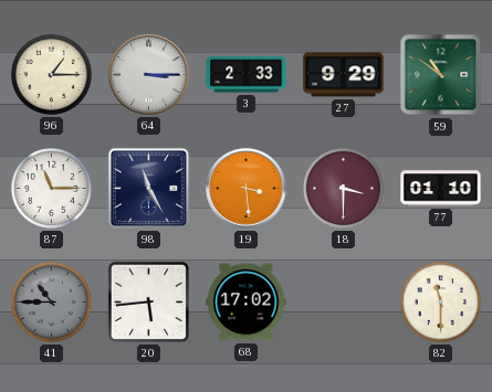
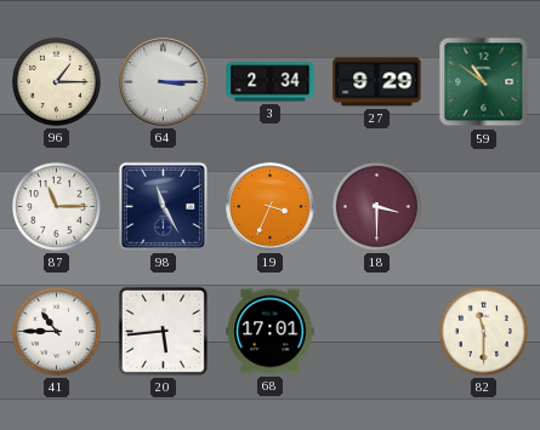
3: 2:33 -> 2:34 (271, 82)
19: 3:29 -> 3:34 (271, 207)
77: 01:10 -> none (441, 189)
41 dial: grey -> white (56, 331)
68: 17:02 -> 17:01 (271, 332)
